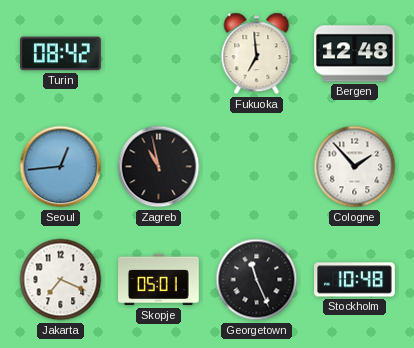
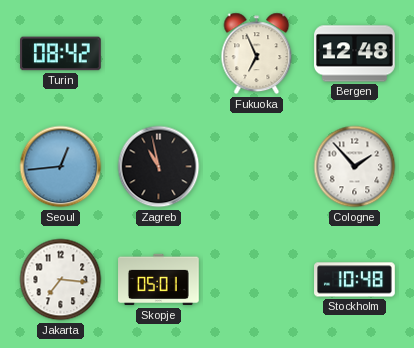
Fukuoka: 6:59 -> 6:56 (257, 54)
Jakarta: 7:19 -> 7:16 (61, 280)
Georgetown: 11:26 -> none (257, 280)
